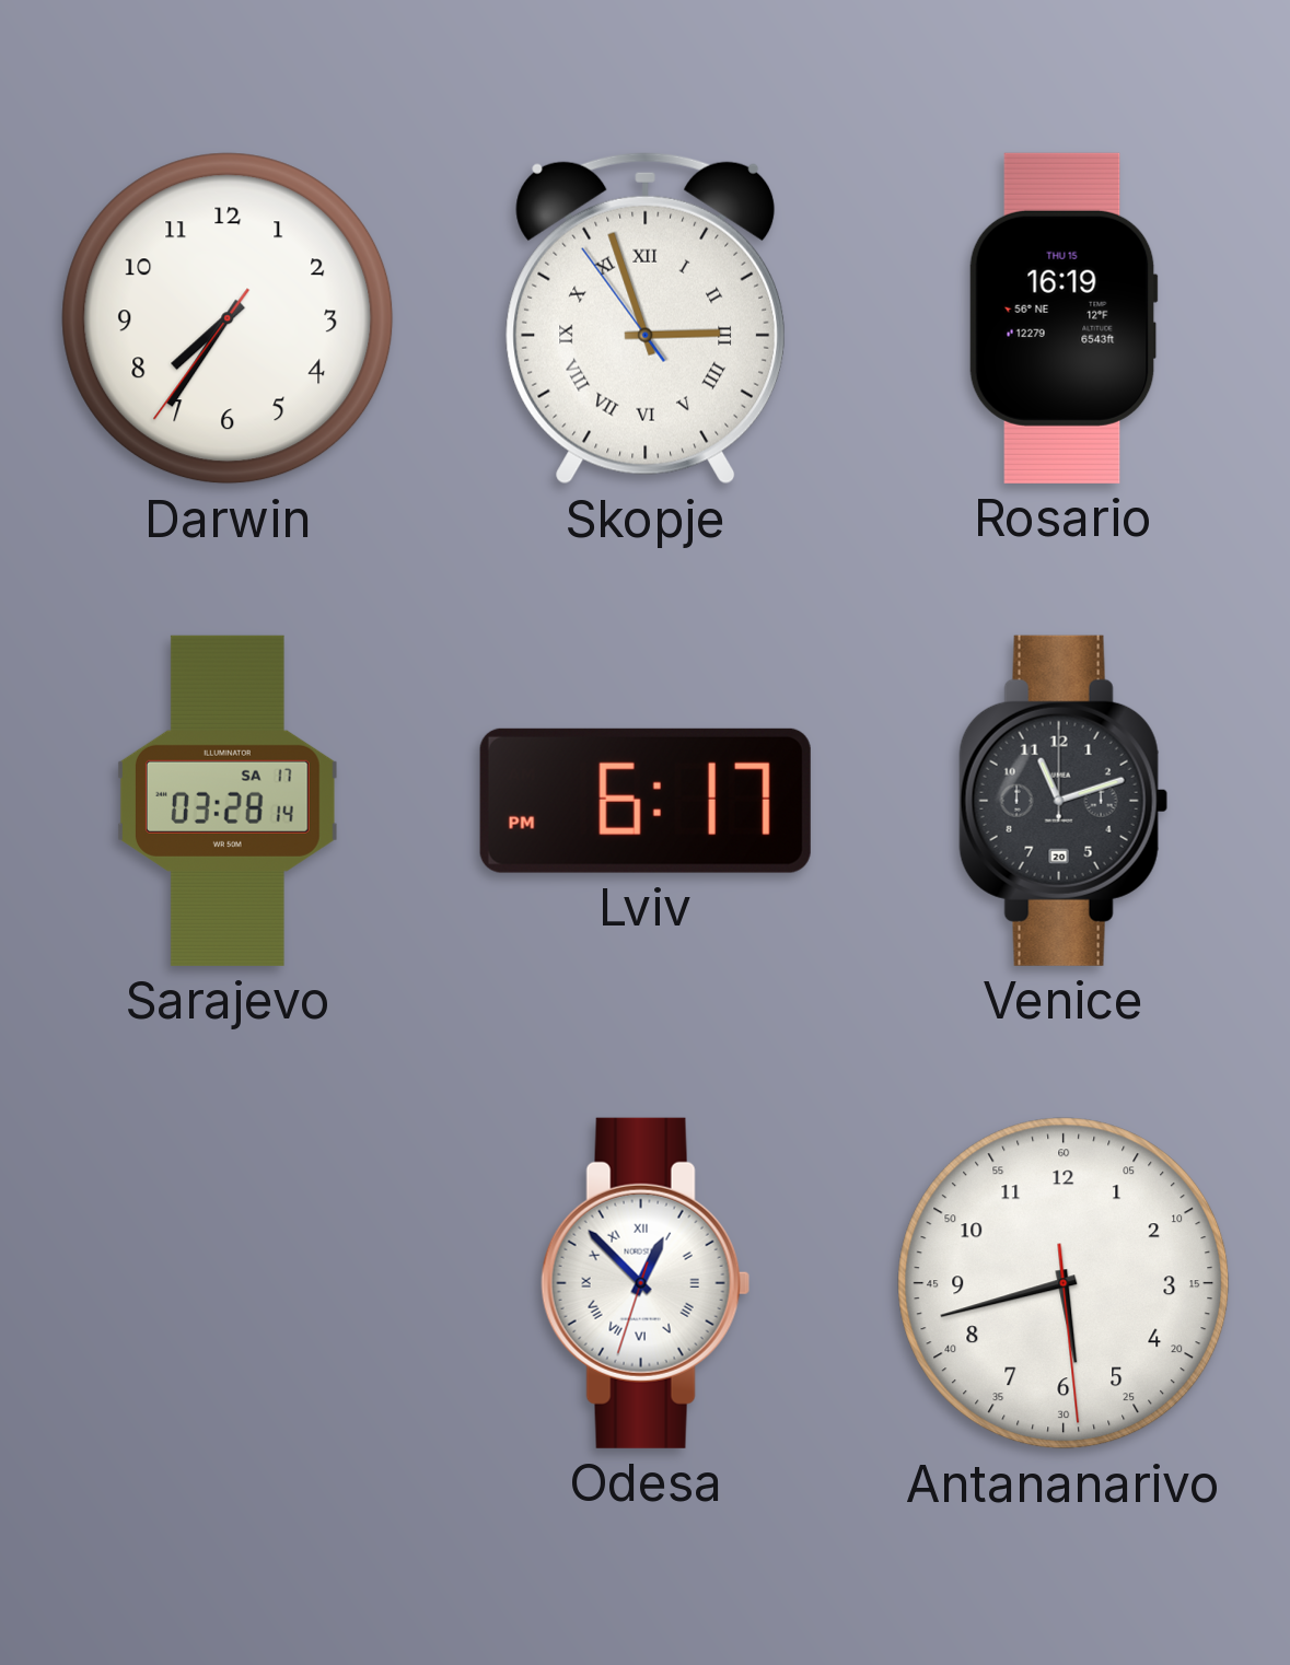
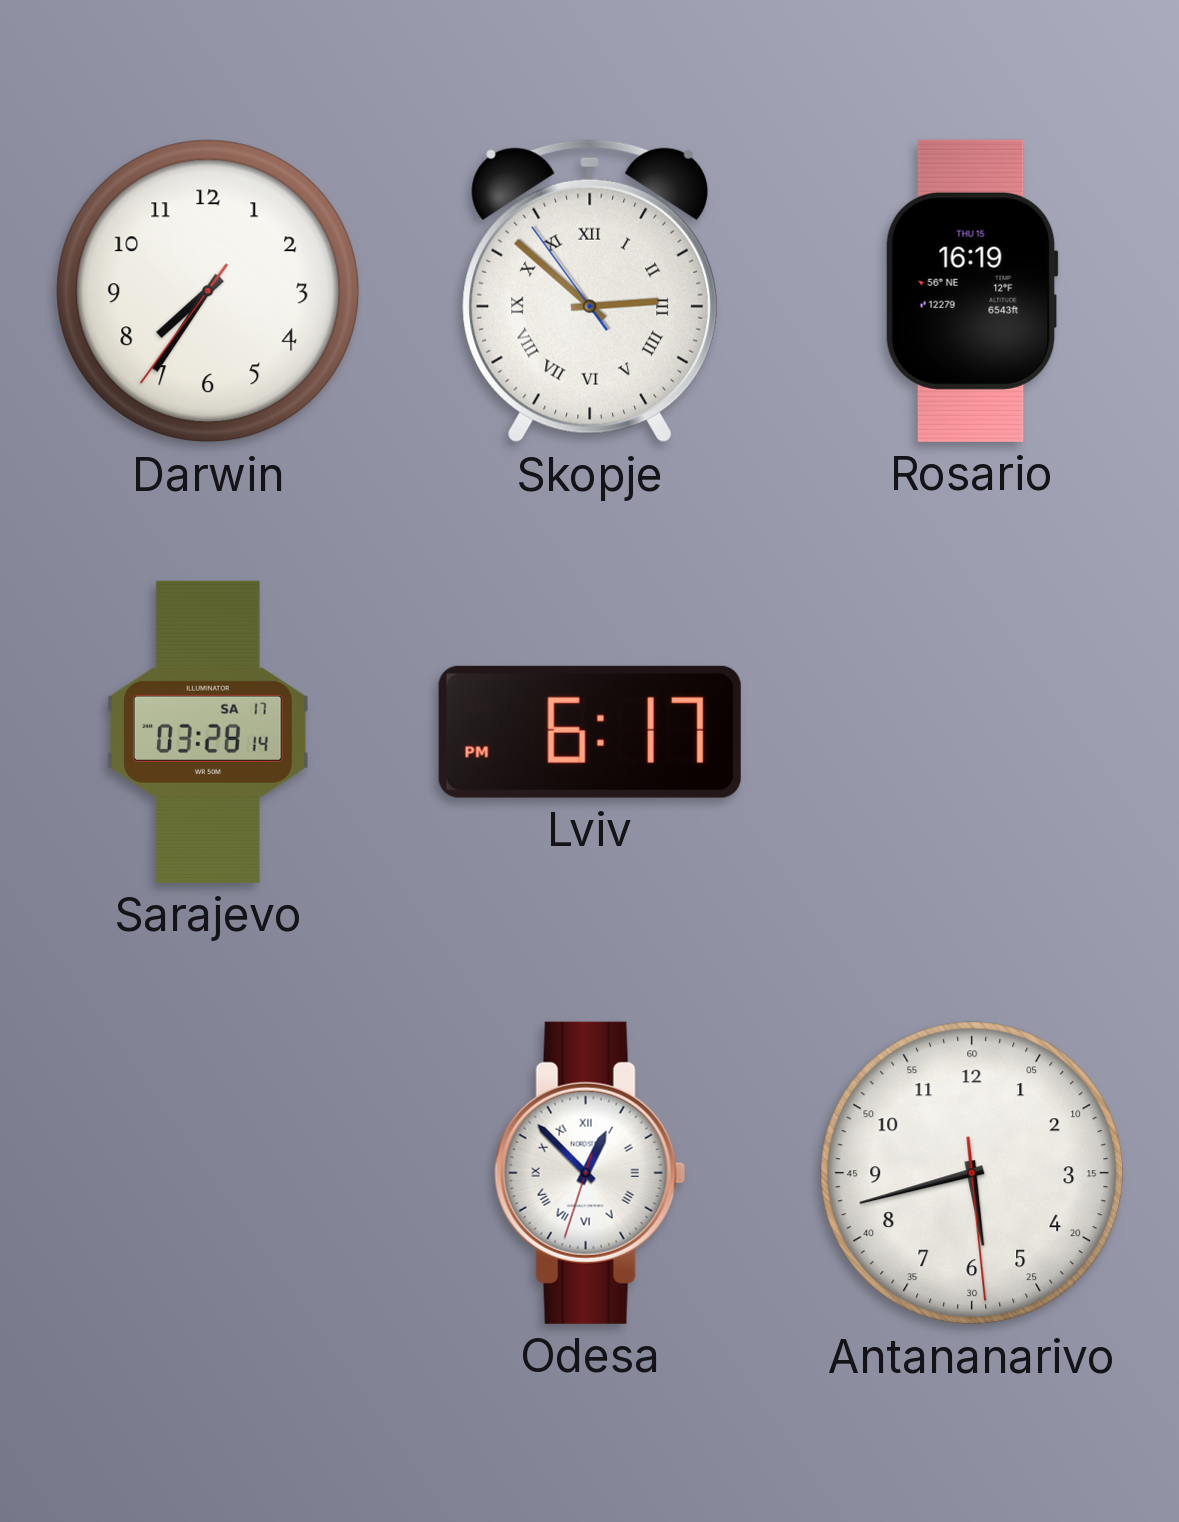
Skopje: 2:56 -> 2:51 (590, 291)
Venice: 11:12 -> none (1064, 801)
